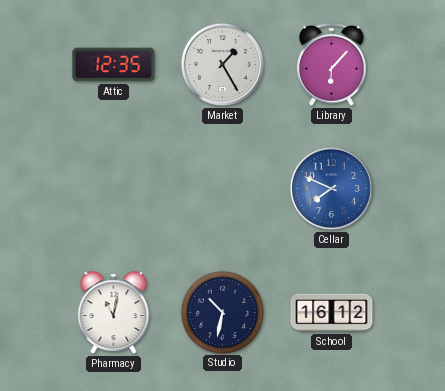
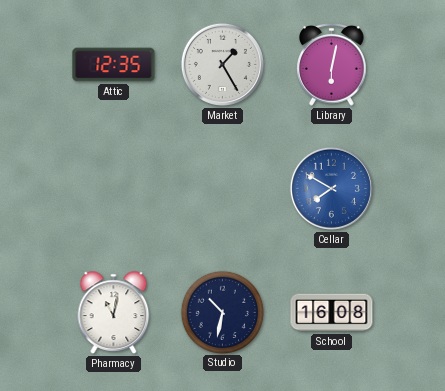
Library: 6:07 -> 6:02 (332, 65)
Cellar: 7:49 -> 7:50 (331, 188)
School: 16:12 -> 16:08 (332, 313)
